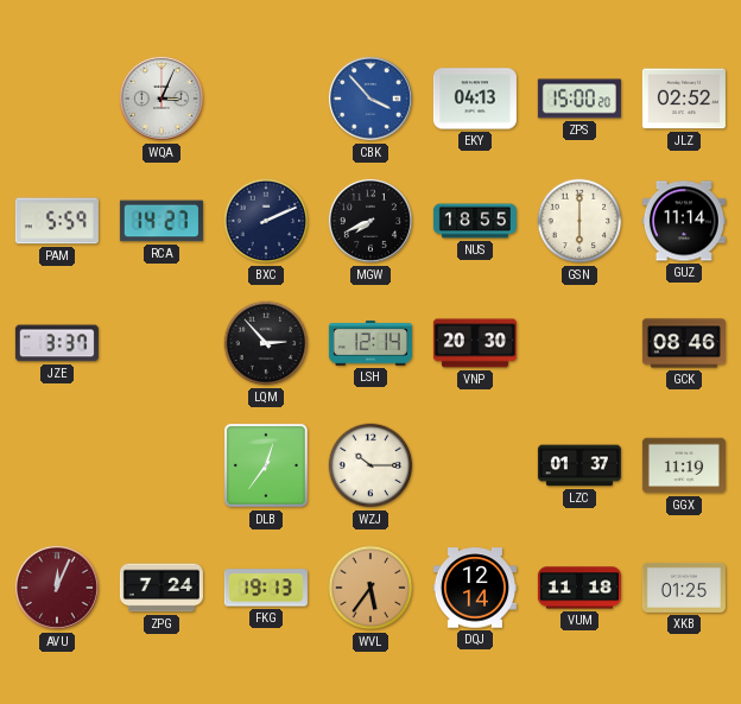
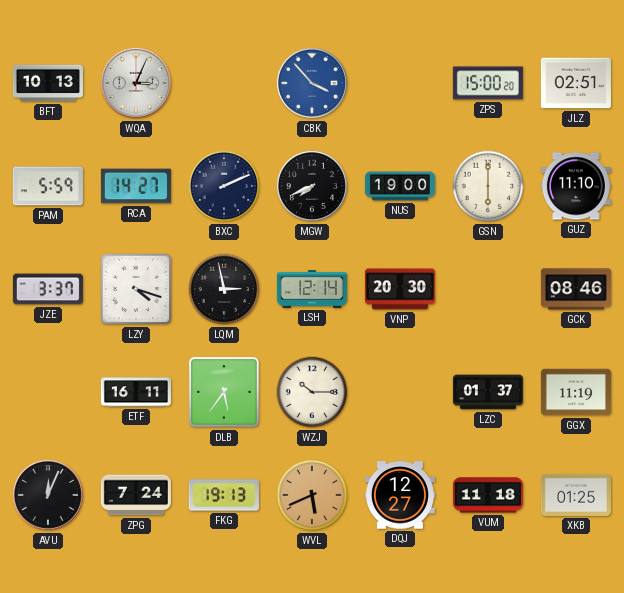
BFT: none -> 10:13 (48, 83)
EKY: 04:13 -> none (475, 99)
JLZ: 02:52 -> 02:51 (576, 83)
NUS: 18:55 -> 19:00 (400, 186)
GUZ: 11:14 -> 11:10 (576, 186)
LZY: none -> 4:18 (136, 289)
LQM: 2:53 -> 2:58 (224, 289)
ETF: none -> 16:11 (136, 392)
DLB: 12:36 -> 5:36 (224, 392)
AVU dial: burgundy -> black (48, 495)
WVL: 5:36 -> 5:41 (312, 495)
DQJ: 12:14 -> 12:27 (400, 495)
